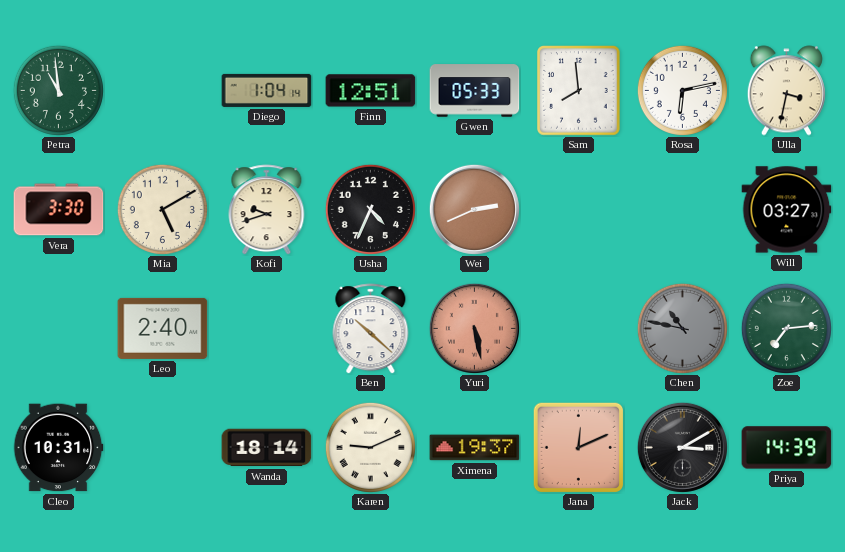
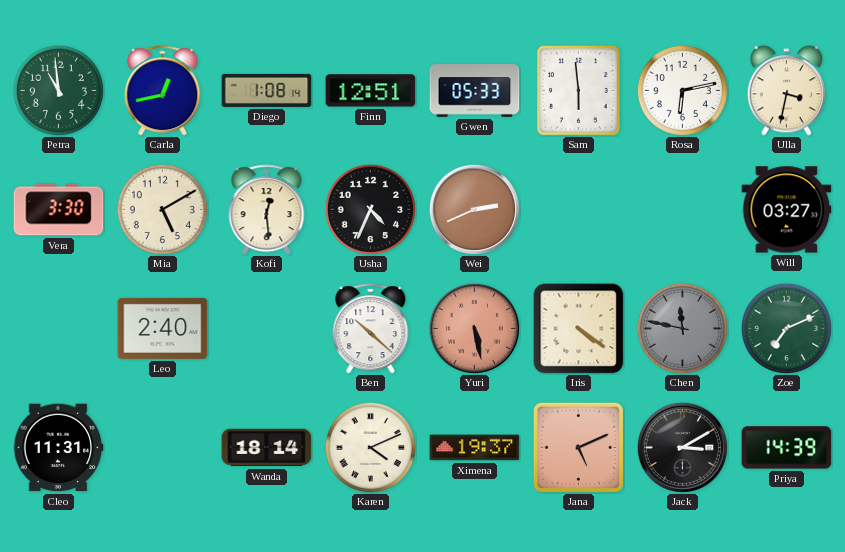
Carla: none -> 12:43 (163, 91)
Diego: 1:04 -> 1:08 (267, 90)
Sam: 7:59 -> 5:59 (579, 91)
Kofi: 9:42 -> 12:29 (267, 210)
Iris: none -> 4:21 (579, 329)
Chen: 10:47 -> 11:47 (682, 328)
Zoe: 7:14 -> 7:11 (786, 328)
Cleo: 10:31 -> 11:31 (58, 448)
Karen: 9:11 -> 4:11 (370, 447)
Jana: 12:11 -> 5:11 (578, 447)
